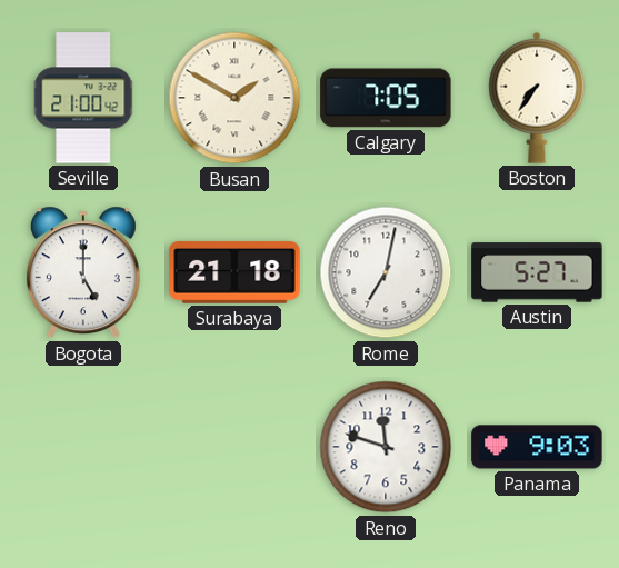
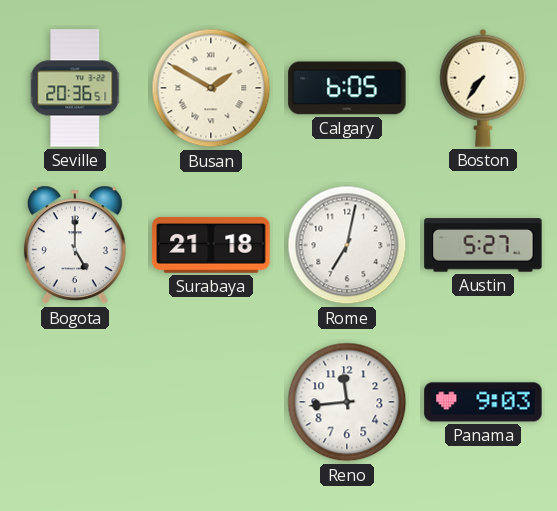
Seville: 21:00 -> 20:36 (76, 88)
Calgary: 7:05 -> 6:05 (347, 88)
Reno: 11:48 -> 11:44 (347, 402)
